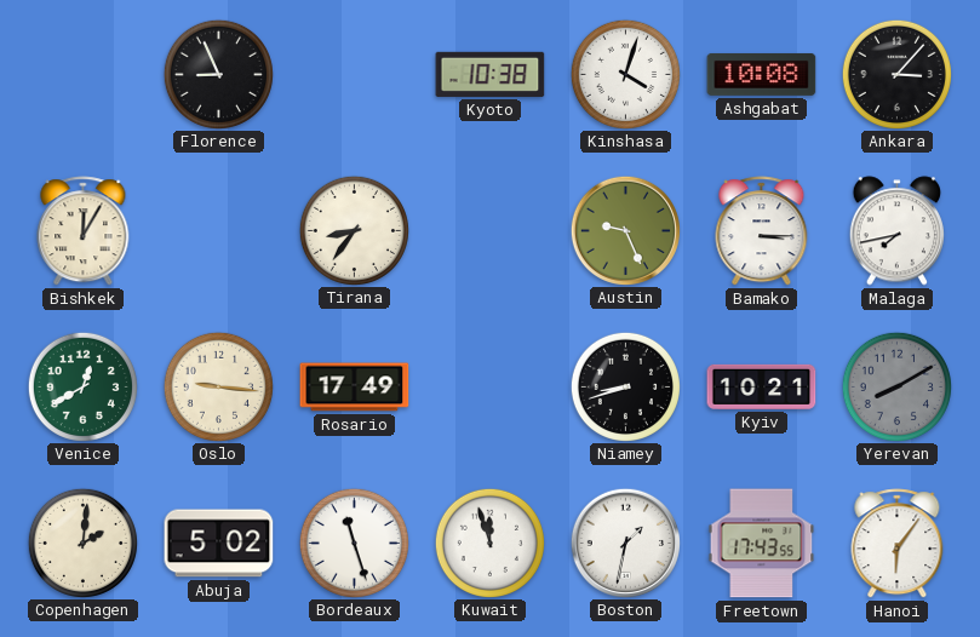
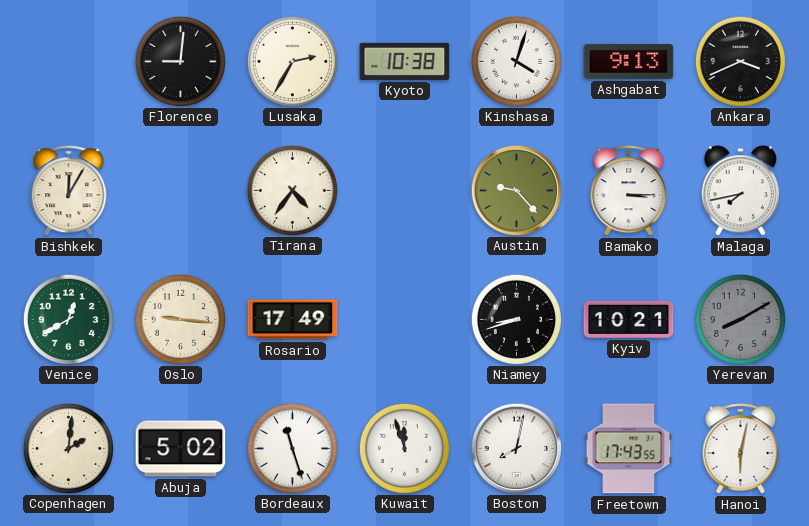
Florence: 8:56 -> 9:01 (180, 61)
Lusaka: none -> 2:35 (292, 61)
Ashgabat: 10:08 -> 9:13 (629, 61)
Ankara: 3:07 -> 3:41 (740, 61)
Tirana: 8:36 -> 4:36 (292, 190)
Austin: 9:26 -> 9:23 (516, 190)
Boston: 1:32 -> 8:02 (516, 448)
Hanoi: 6:06 -> 6:02 (741, 449)
